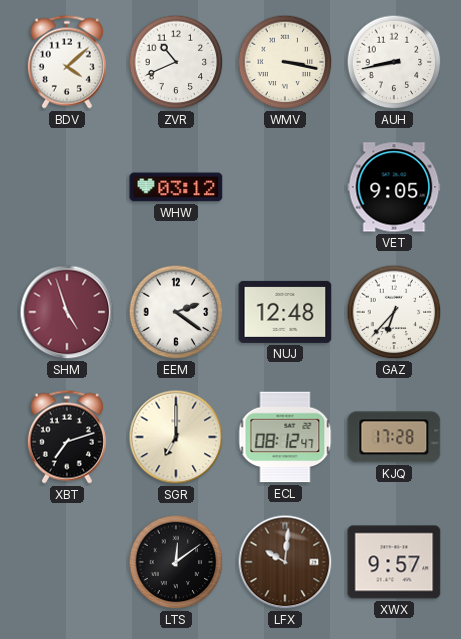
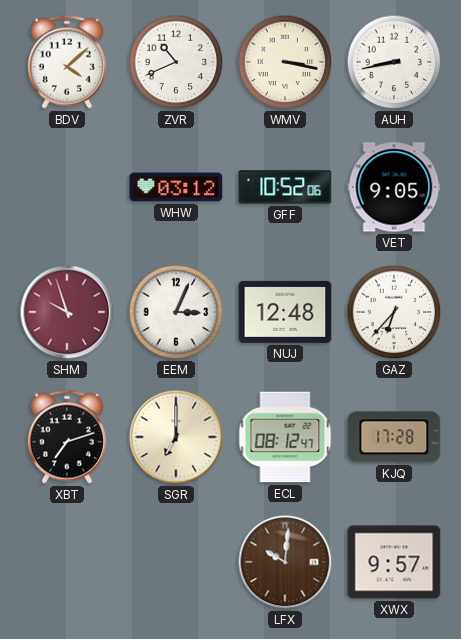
GFF: none -> 10:52 (285, 187)
SHM: 4:57 -> 9:57 (67, 312)
EEM: 2:21 -> 3:04 (176, 312)
LTS: 12:09 -> none (176, 562)
